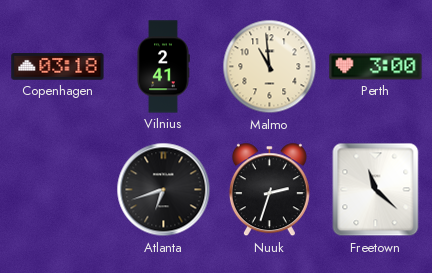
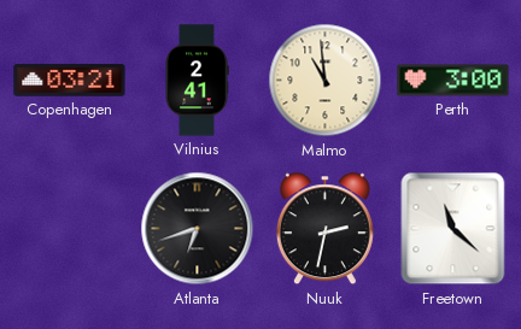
Copenhagen: 03:18 -> 03:21 (70, 81)
Nuuk: 2:33 -> 2:32 (324, 229)
